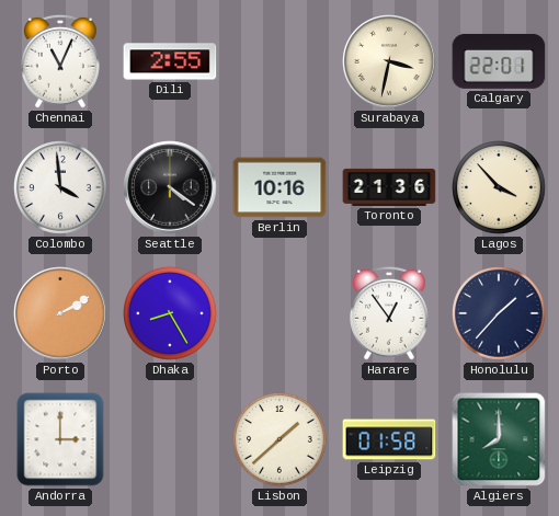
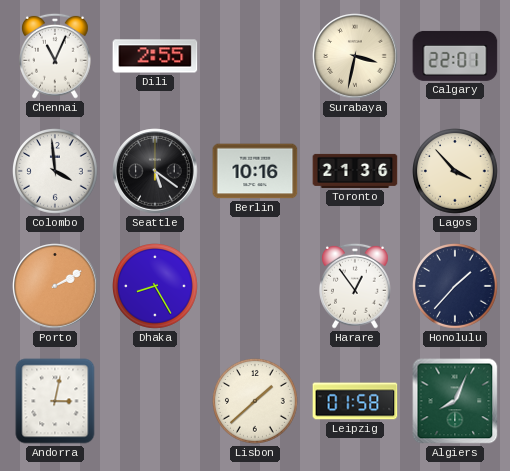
Seattle: 4:21 -> 5:21 (155, 171)
Andorra: 3:00 -> 3:02 (55, 401)
Algiers: 8:00 -> 8:04 (455, 401)
